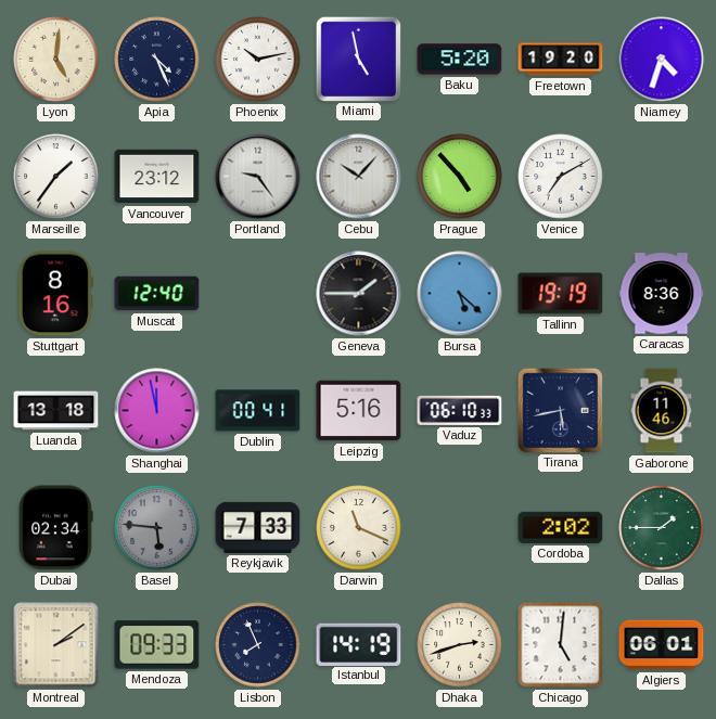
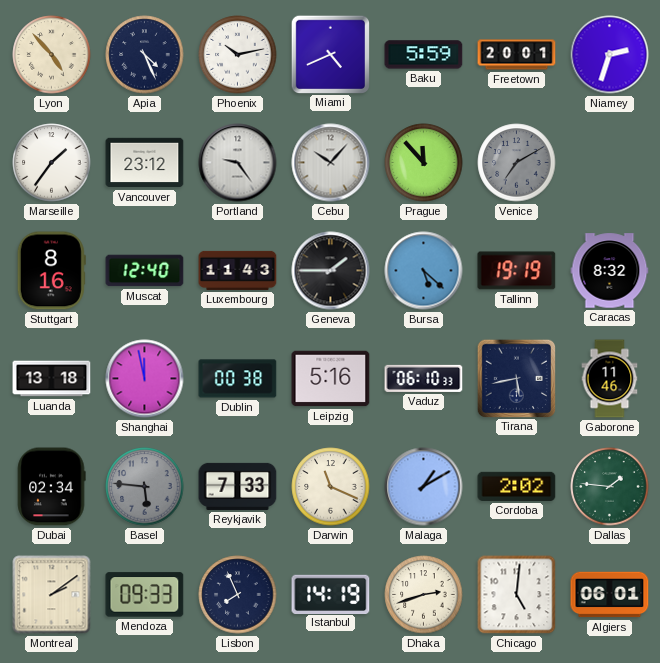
Lyon: 5:01 -> 4:53 (52, 55)
Miami: 4:58 -> 4:41 (330, 54)
Baku: 5:20 -> 5:59 (424, 55)
Freetown: 19:20 -> 20:01 (517, 55)
Niamey: 4:33 -> 2:33 (610, 55)
Prague: 4:53 -> 11:53 (424, 163)
Venice dial: white -> grey (517, 163)
Luxembourg: none -> 11:43 (238, 270)
Caracas: 8:36 -> 8:32 (610, 271)
Dublin: 00:41 -> 00:38 (238, 379)
Malaga: none -> 1:10 (424, 487)
Dallas: 1:45 -> 1:46 (610, 487)
